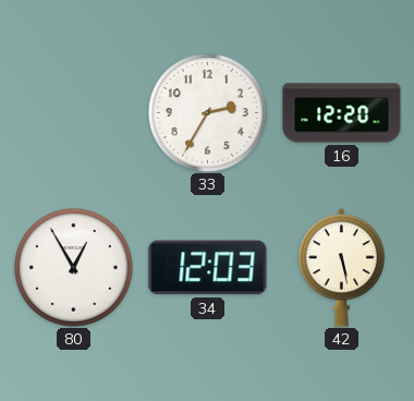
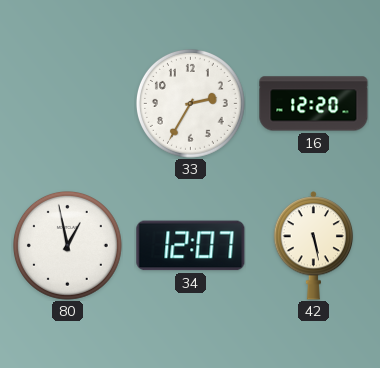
80: 12:55 -> 12:58 (67, 245)
34: 12:03 -> 12:07 (191, 246)
